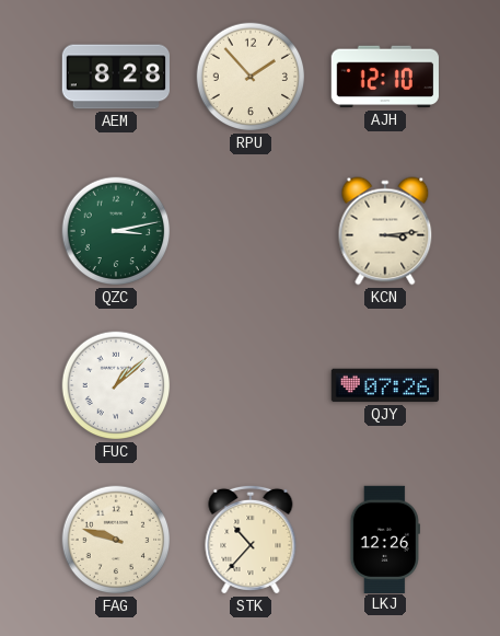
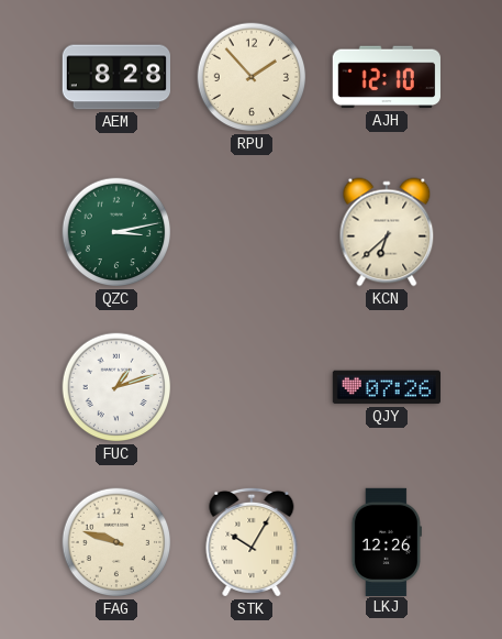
KCN: 3:14 -> 6:38 (387, 232)
FUC: 1:08 -> 1:12 (116, 387)
STK: 10:37 -> 10:05 (252, 542)
